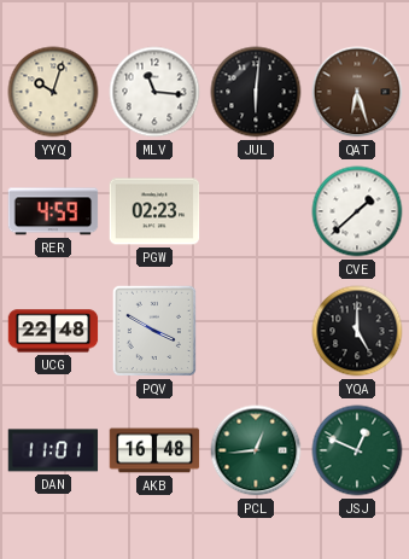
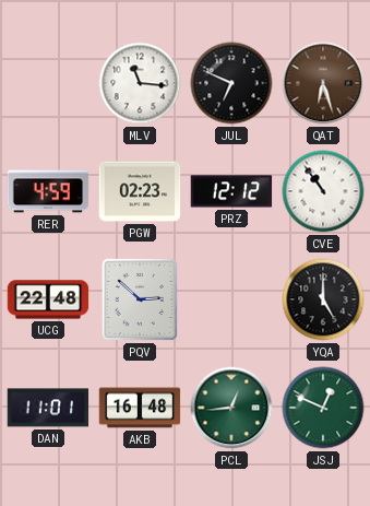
YYQ: 10:03 -> none (53, 92)
JUL: 6:01 -> 6:49 (231, 83)
PRZ: none -> 12:12 (231, 191)
CVE: 1:38 -> 10:54 (323, 191)
PQV: 3:50 -> 2:52 (140, 299)
